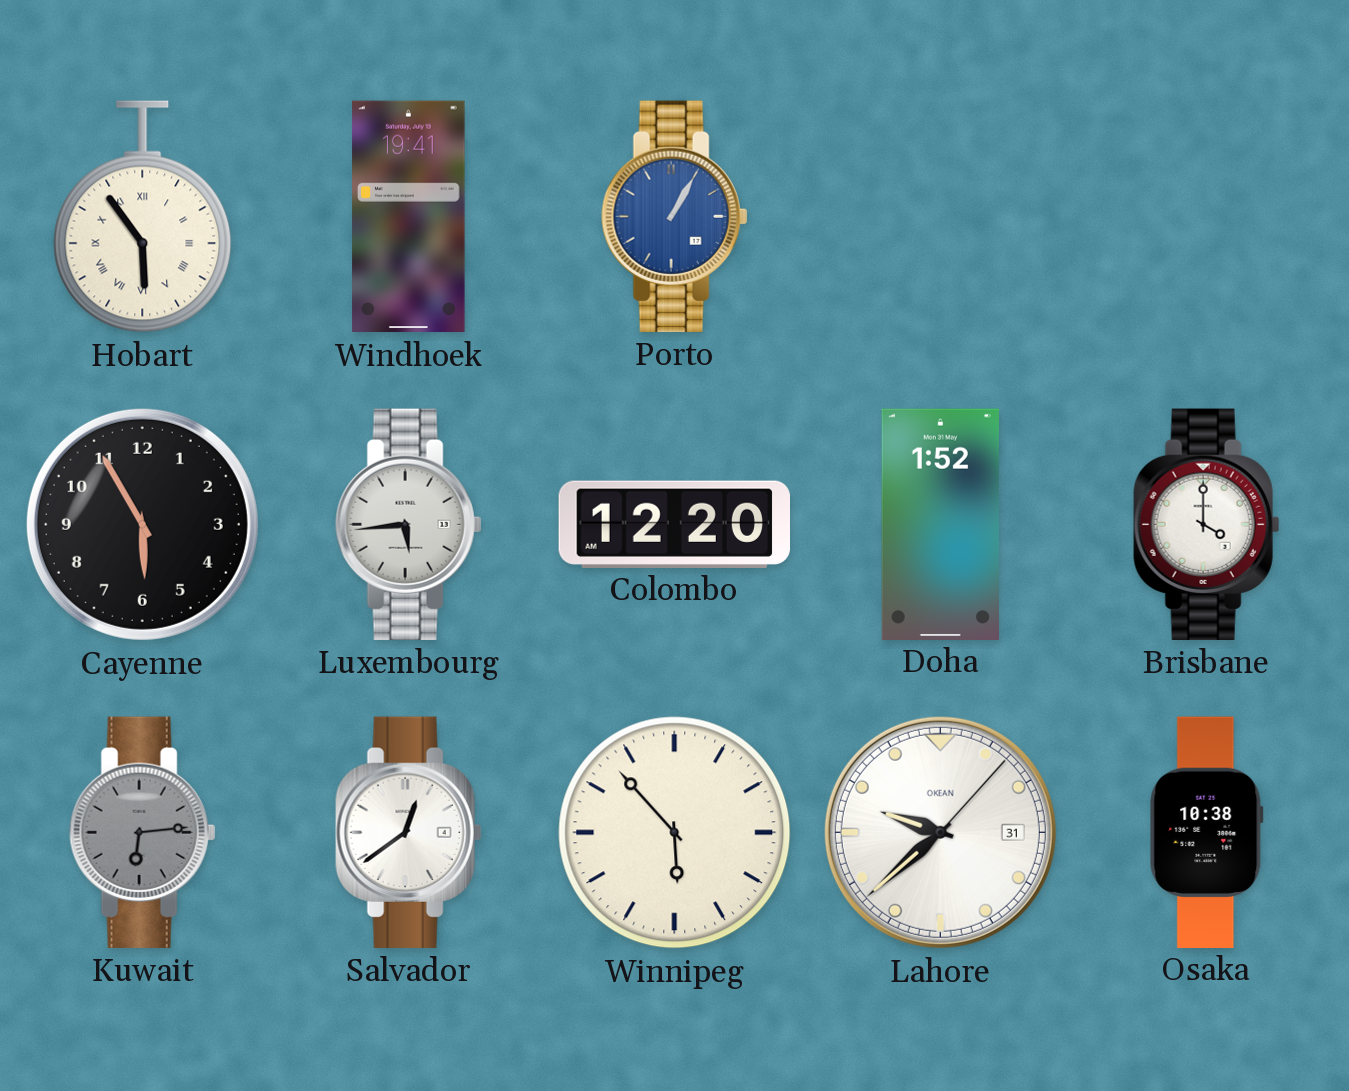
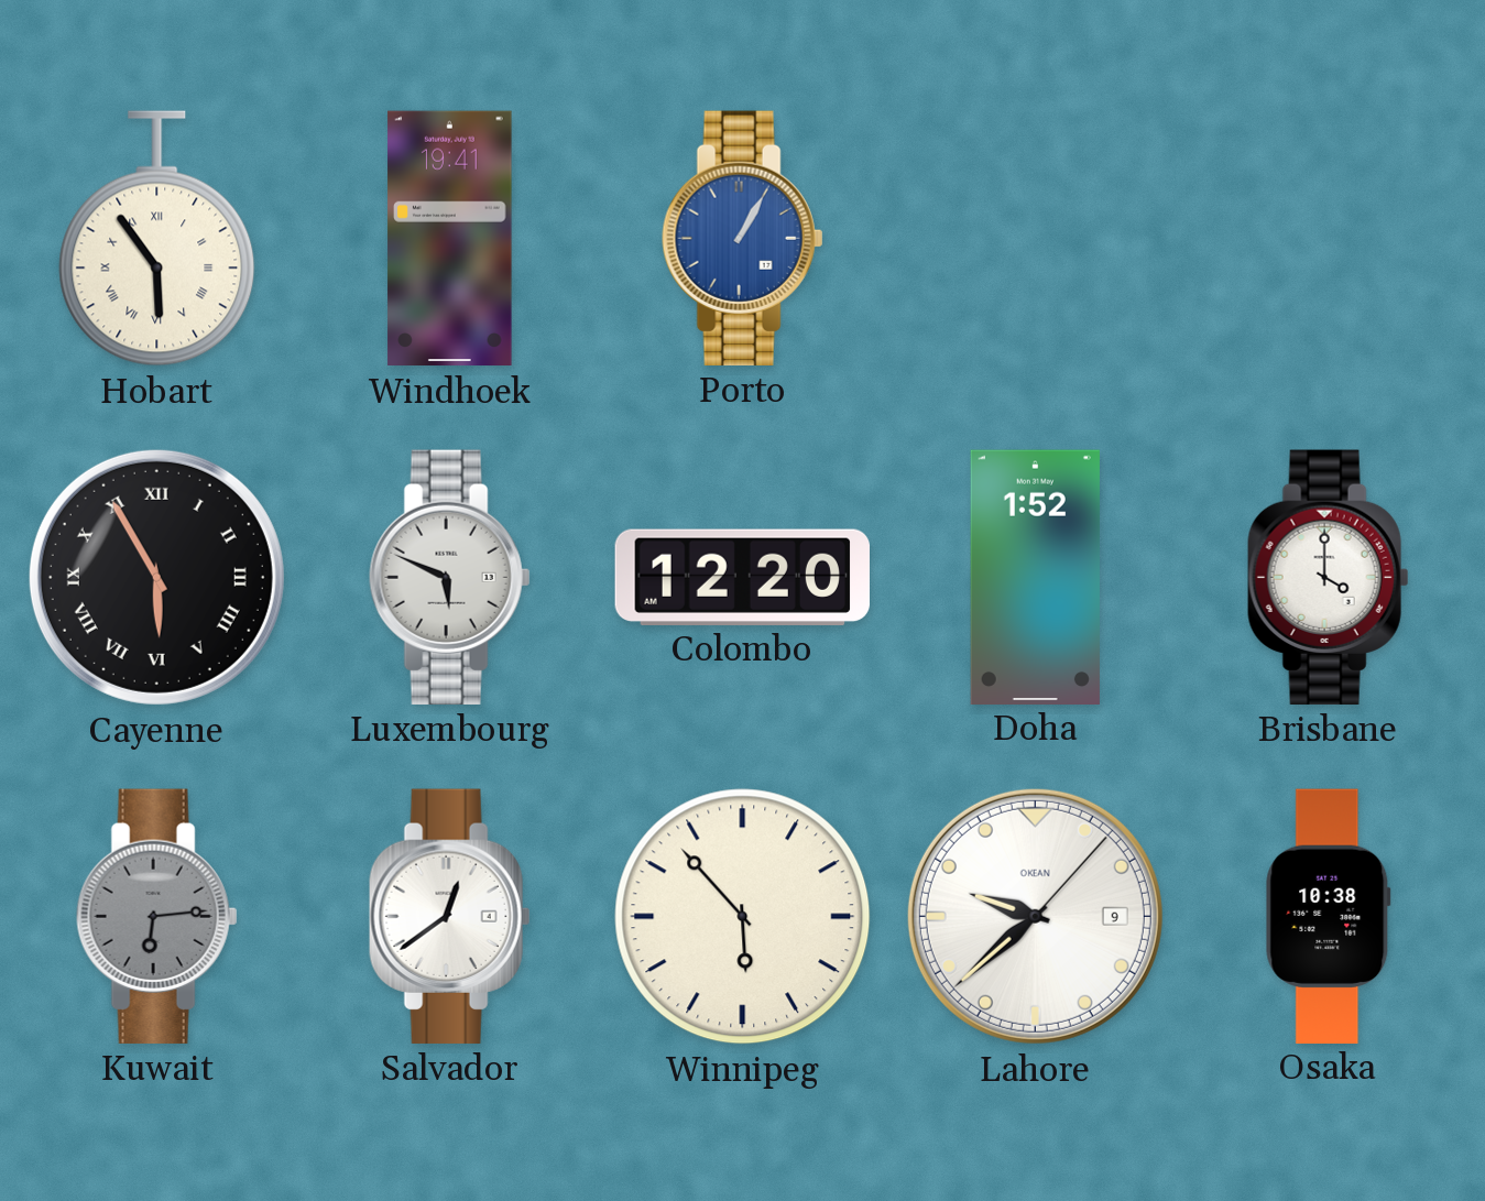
Cayenne numerals: Arabic -> Roman (156, 577)
Luxembourg: 5:44 -> 5:49 (450, 577)
Lahore date: 31 -> 9 (1035, 916)
